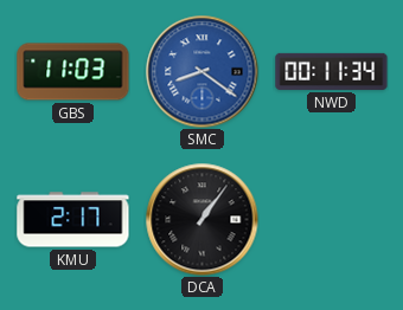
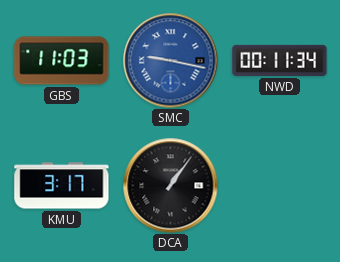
SMC: 8:21 -> 9:17 (170, 60)
KMU: 2:17 -> 3:17 (62, 186)
